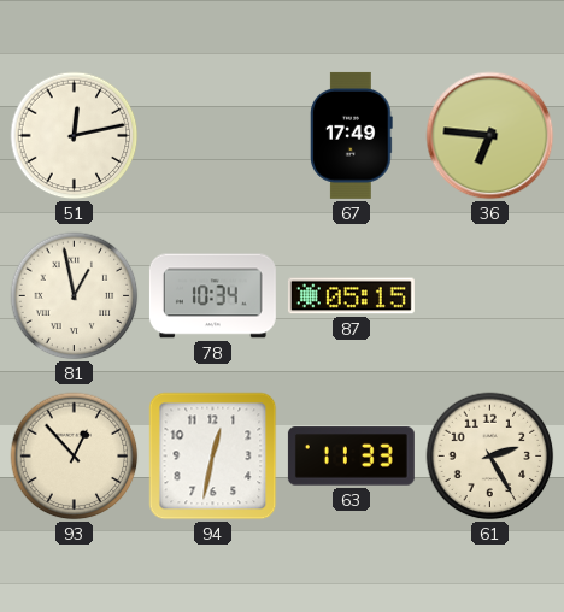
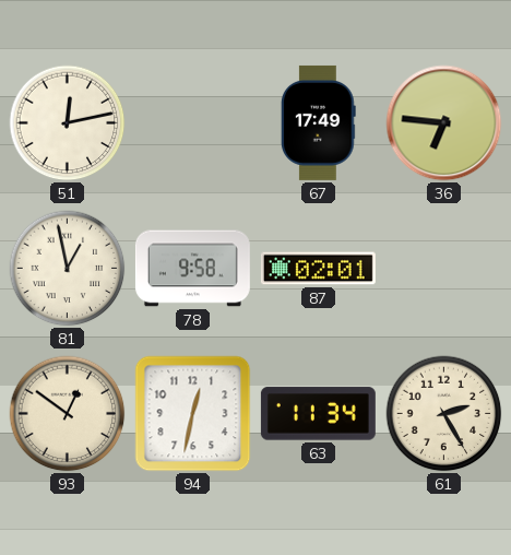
78: 10:34 -> 9:58 (192, 269)
87: 05:15 -> 02:01 (318, 269)
93: 12:53 -> 12:51 (68, 414)
63: 11:33 -> 11:34 (318, 414)
